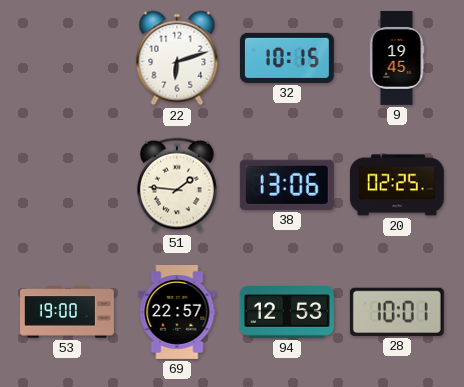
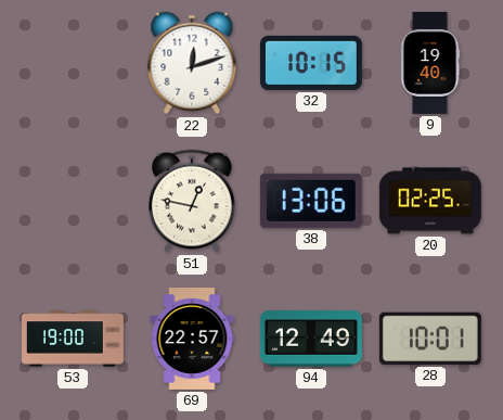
22: 6:12 -> 12:12 (192, 63)
9: 19:45 -> 19:40 (430, 63)
51: 1:46 -> 12:47 (192, 201)
94: 12:53 -> 12:49 (311, 339)
